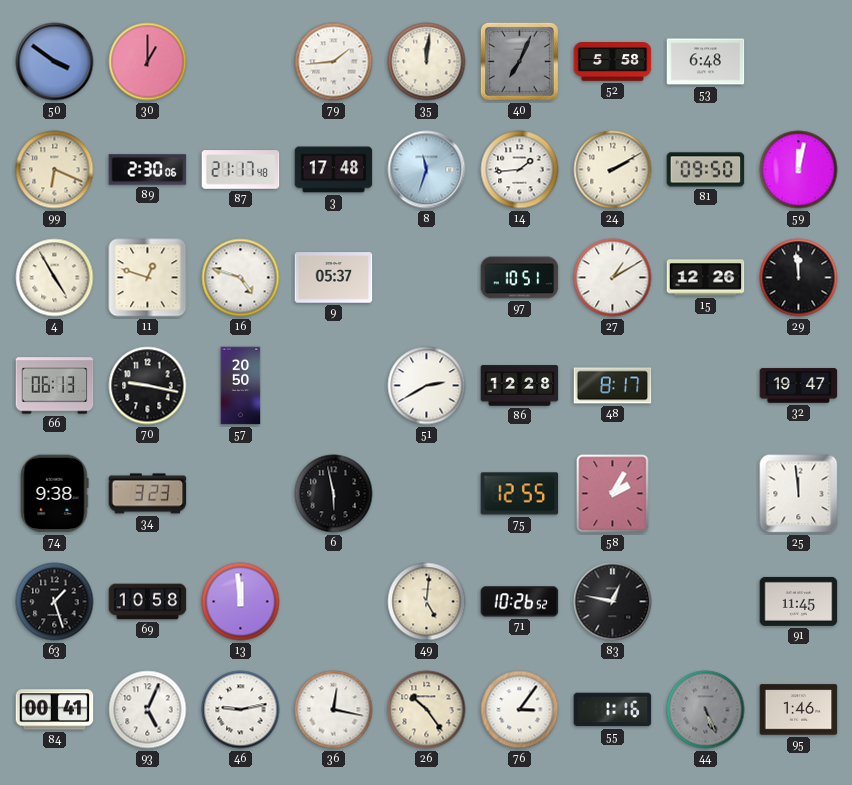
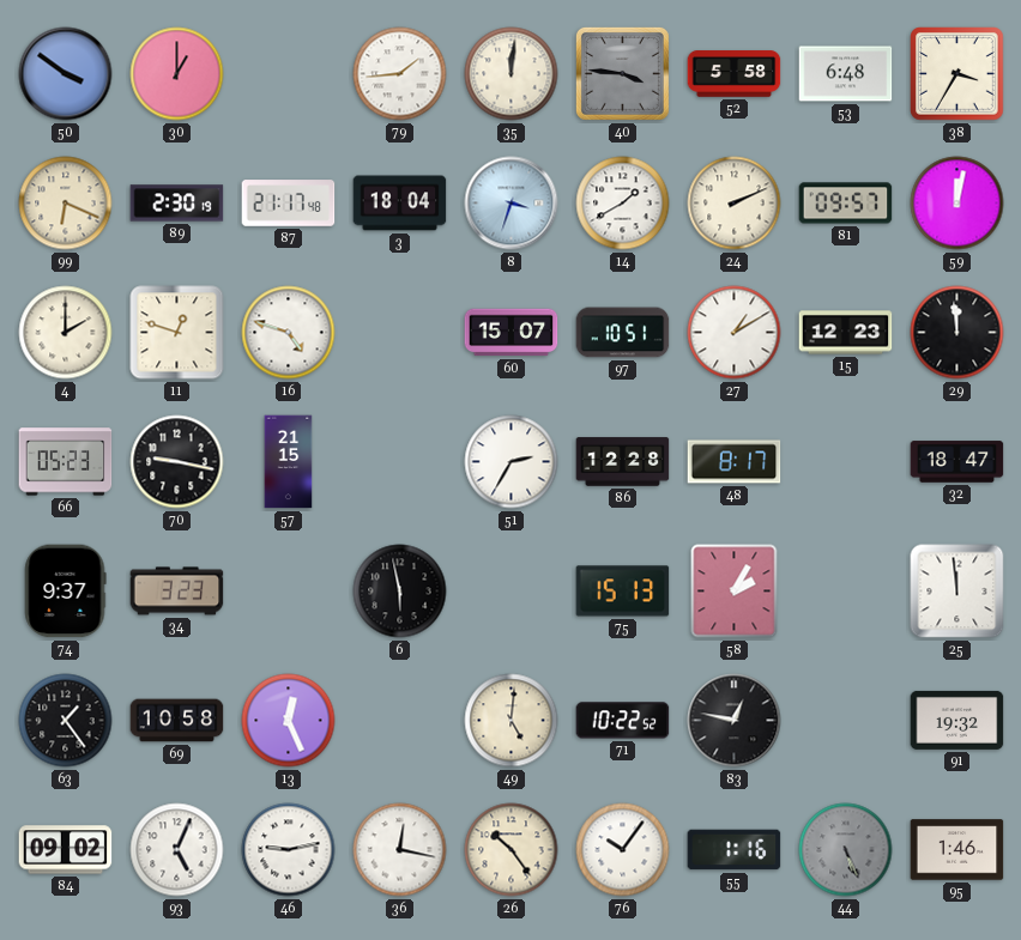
40: 7:04 -> 3:46 (622, 73)
38: none -> 3:35 (957, 74)
89: 2:30:06 -> 2:30:19 (177, 204)
3: 17:48 -> 18:04 (400, 204)
8: 11:33 -> 3:33 (512, 204)
14: 1:44 -> 1:40 (623, 204)
24: 2:10 -> 2:11 (735, 204)
81: 09:50 -> 09:57 (846, 204)
4: 4:55 -> 2:00 (66, 333)
9: 05:37 -> none (334, 278)
60: none -> 15:07 (512, 333)
15: 12:26 -> 12:23 (846, 333)
66: 06:13 -> 05:23 (66, 462)
57: 20:50 -> 21:15 (289, 462)
51: 2:40 -> 2:35 (512, 462)
32: 19:47 -> 18:47 (957, 462)
74: 9:38 -> 9:37 (66, 592)
75: 12:55 -> 15:13 (623, 592)
63: 1:27 -> 1:24 (66, 721)
13: 11:59 -> 12:26 (289, 721)
71: 10:26 -> 10:22 (623, 721)
91: 11:45 -> 19:32 (957, 720)
84: 00:41 -> 09:02 (66, 850)
76: 3:06 -> 10:06 (623, 850)
